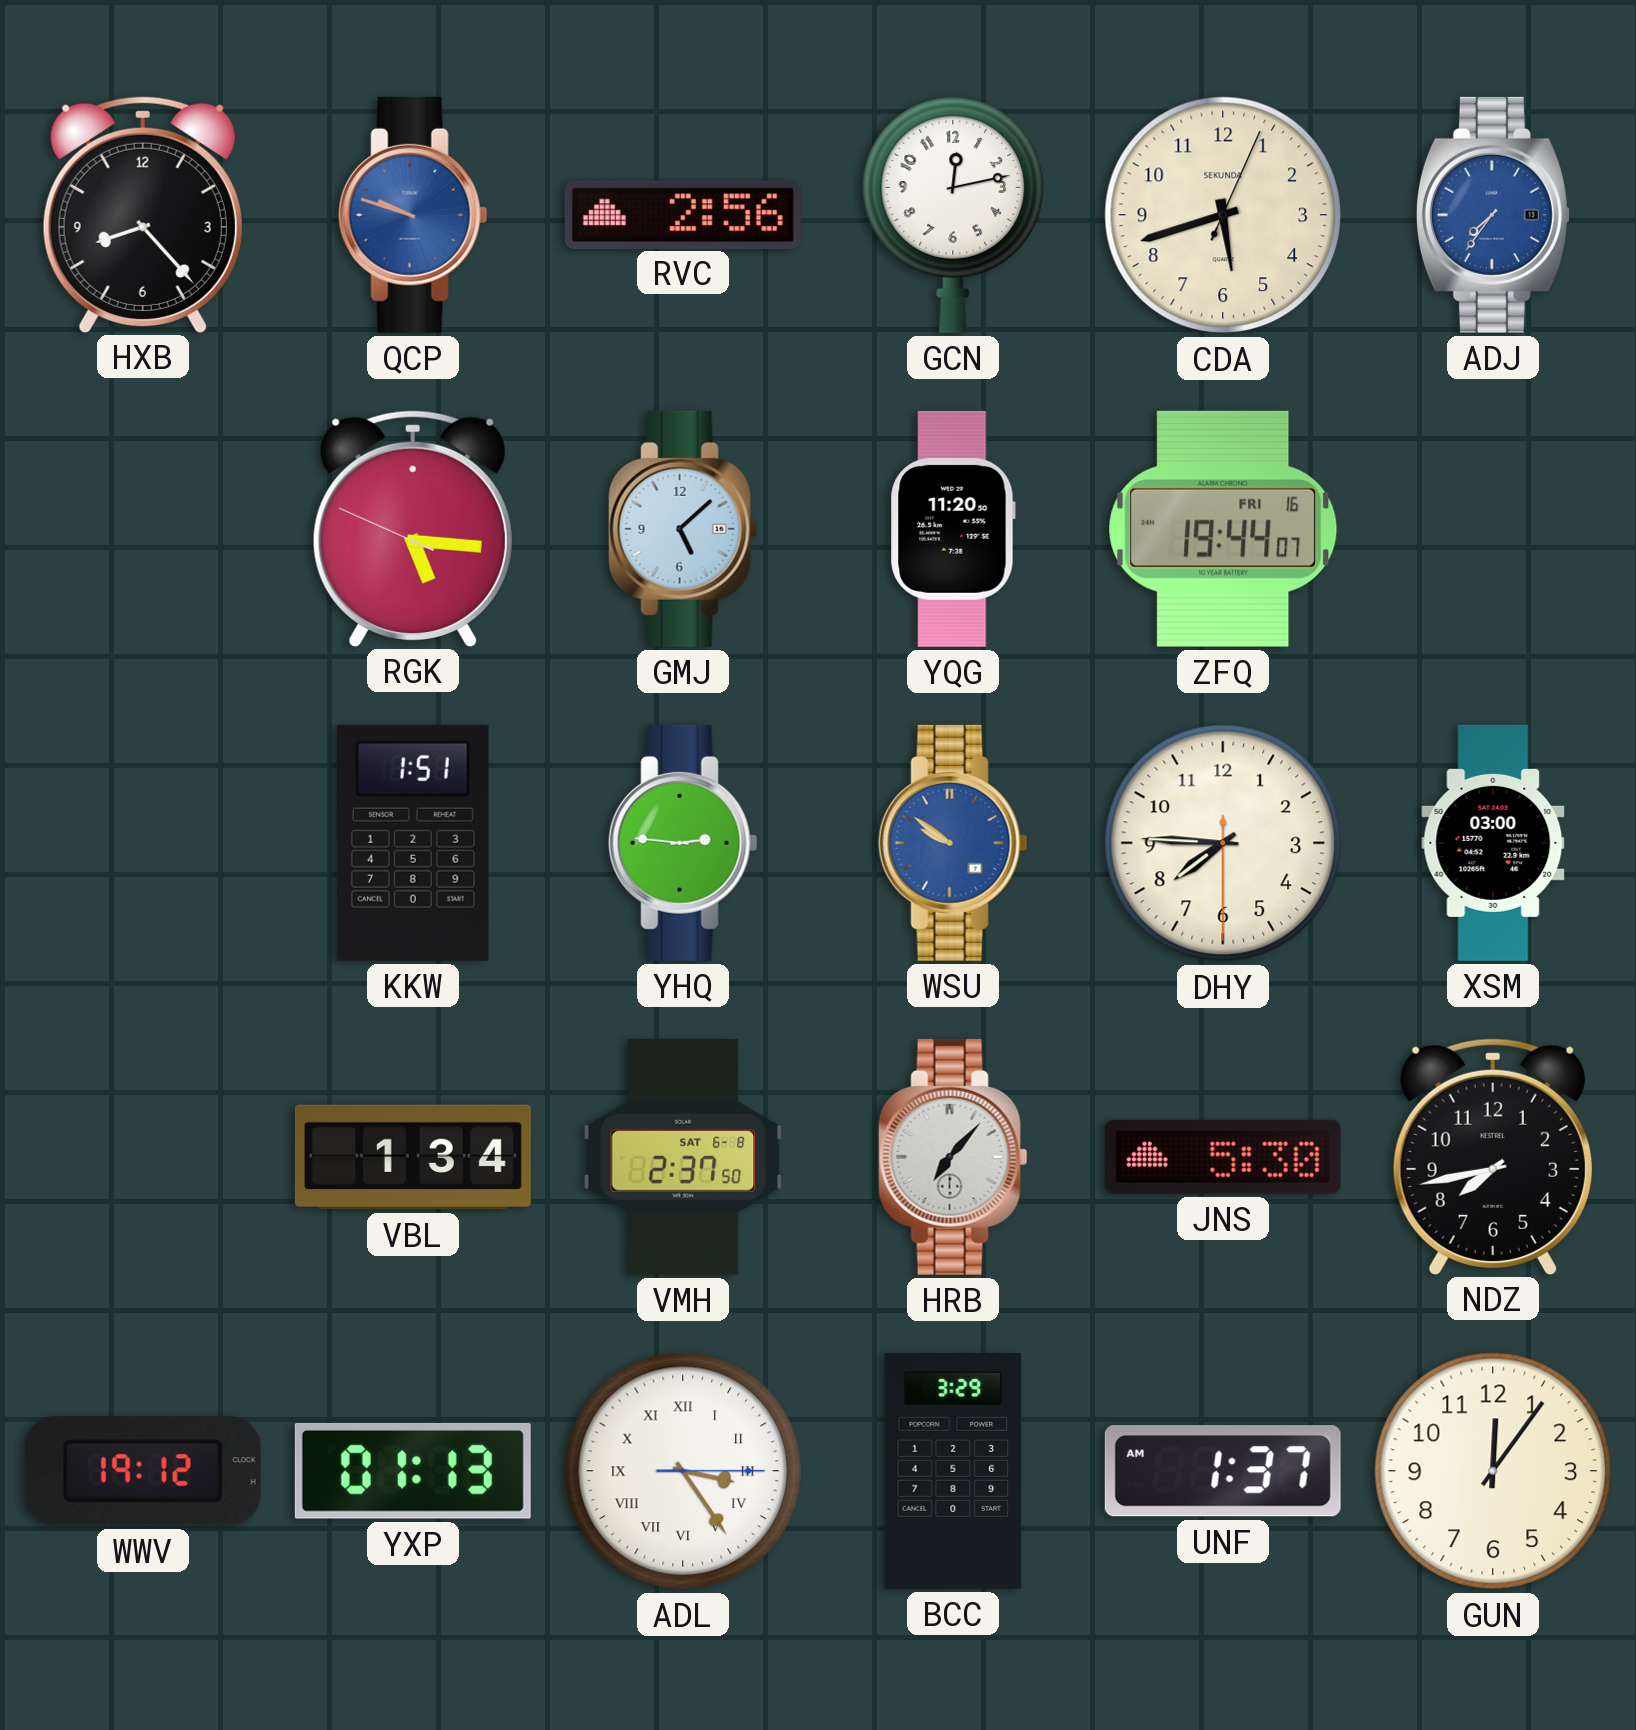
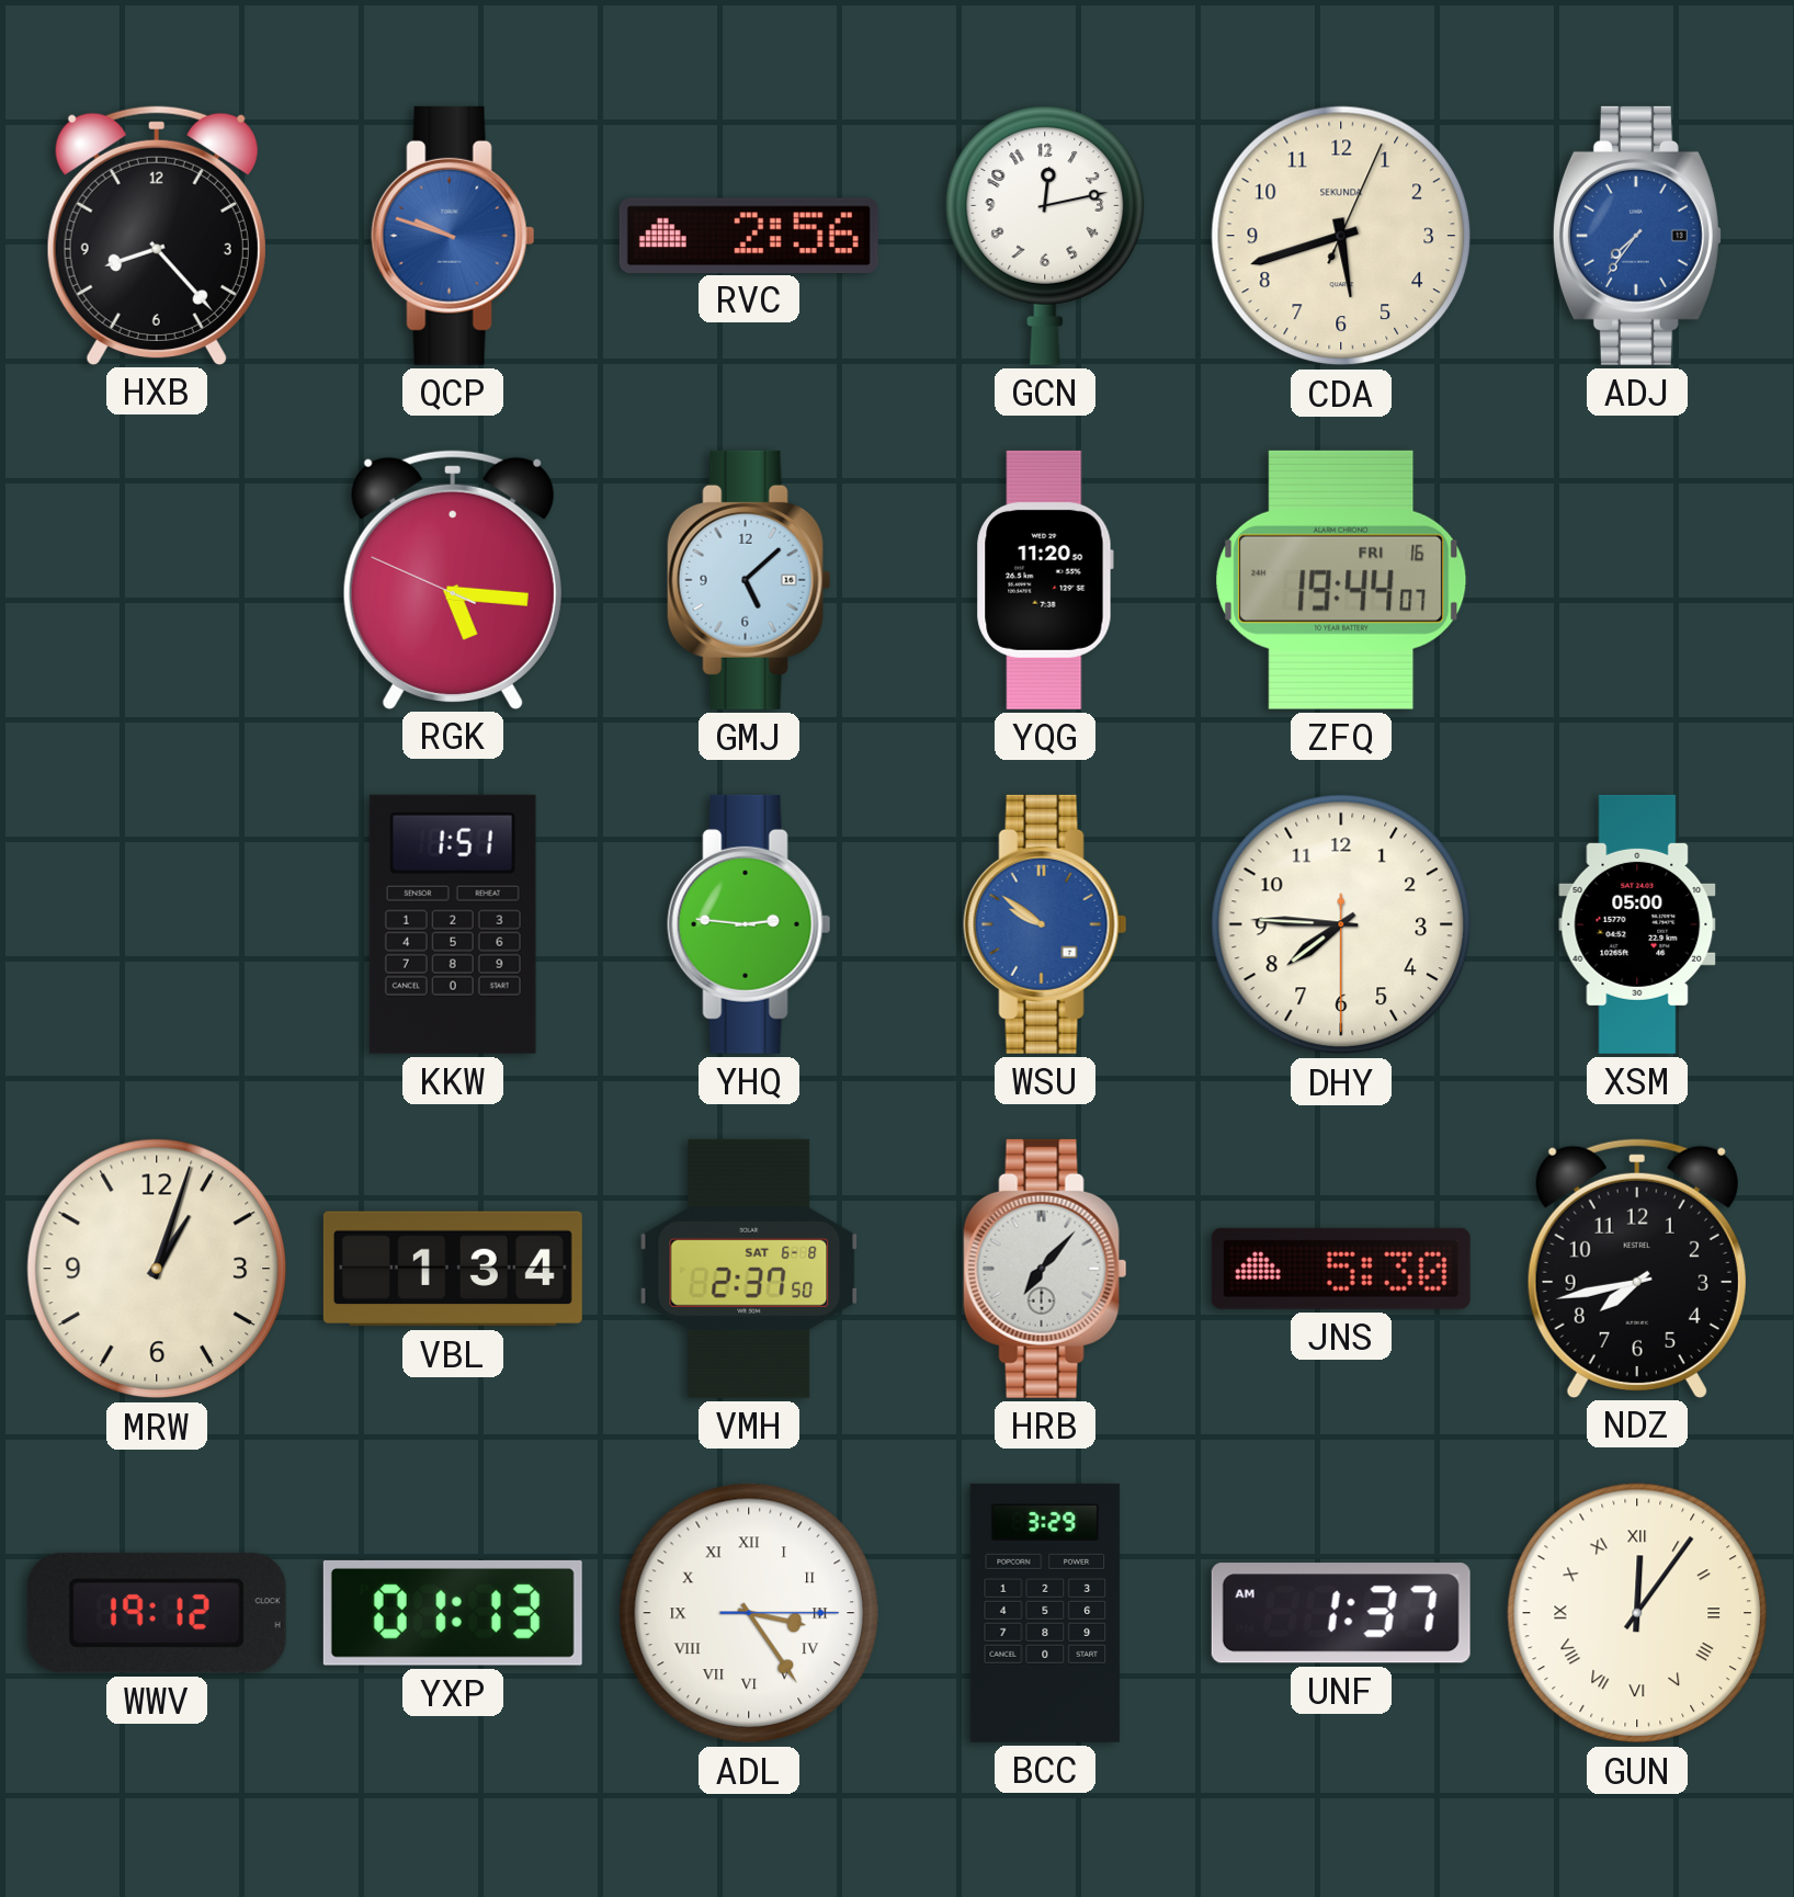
XSM: 03:00 -> 05:00 (1637, 924)
MRW: none -> 1:03 (157, 1269)
GUN numerals: Arabic -> Roman (1637, 1613)
